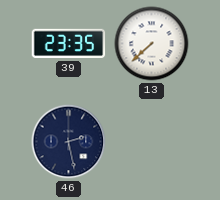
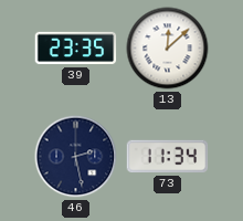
13: 7:38 -> 12:08 (168, 49)
73: none -> 11:34 (168, 157)
